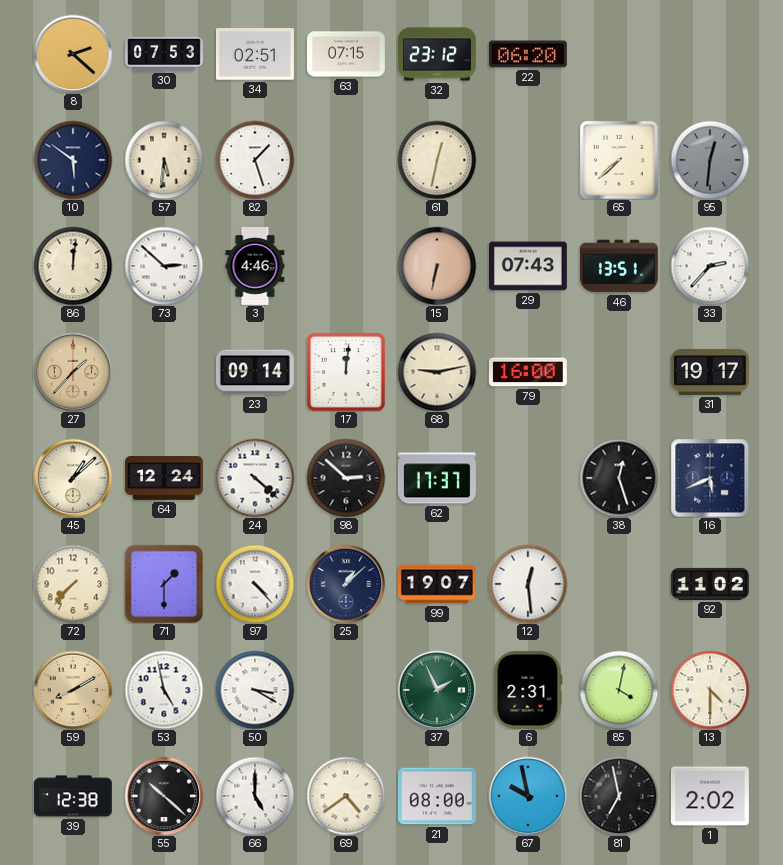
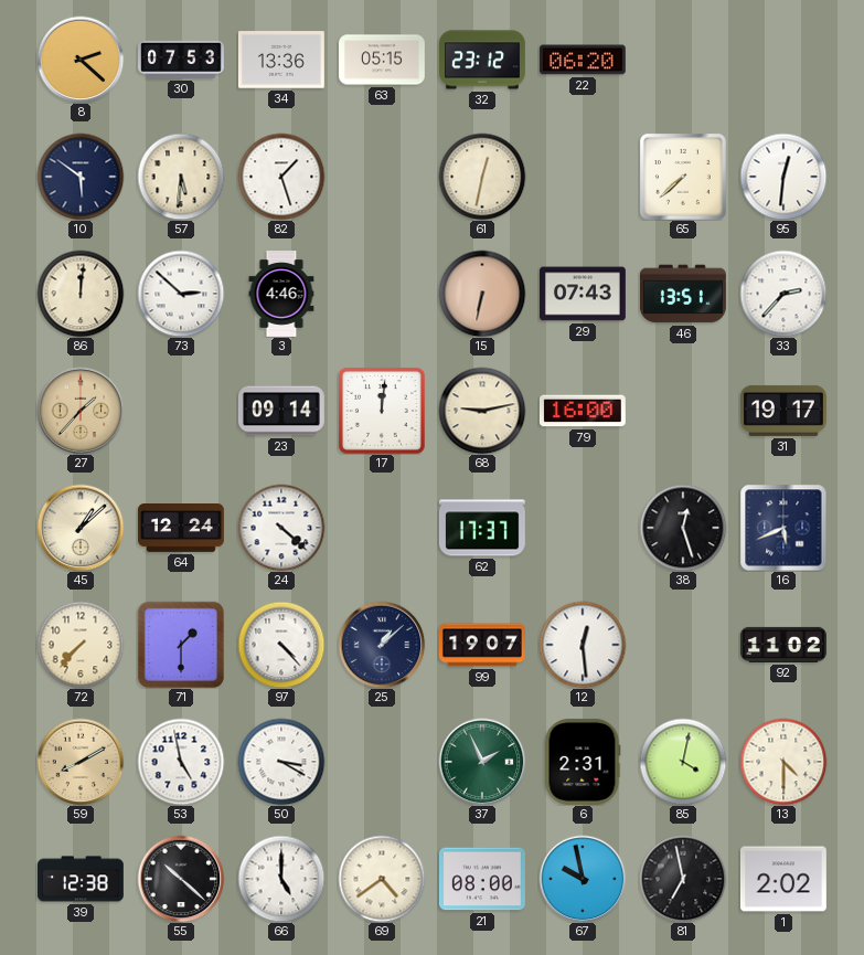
34: 02:51 -> 13:36 (281, 60)
63: 07:15 -> 05:15 (382, 60)
95 dial: grey -> white (783, 177)
98: 2:52 -> none (346, 478)
